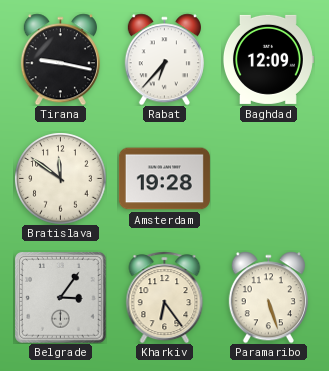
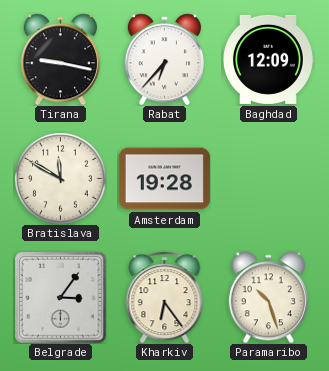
Bratislava: 11:51 -> 11:50 (60, 178)
Paramaribo: 5:27 -> 10:27 (268, 297)
